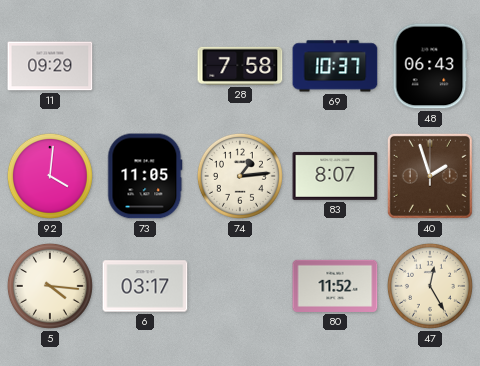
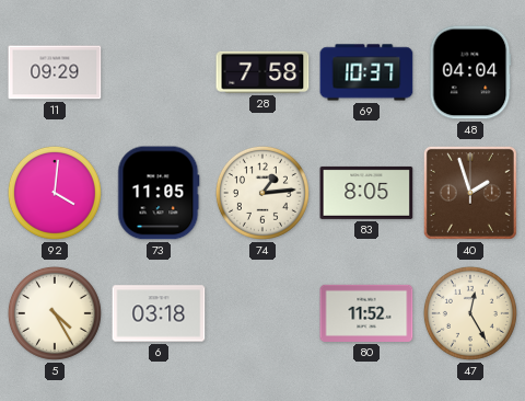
48: 06:43 -> 04:04 (470, 72)
83: 8:07 -> 8:05 (366, 193)
5: 4:16 -> 4:25 (55, 313)
6: 03:17 -> 03:18 (159, 313)
